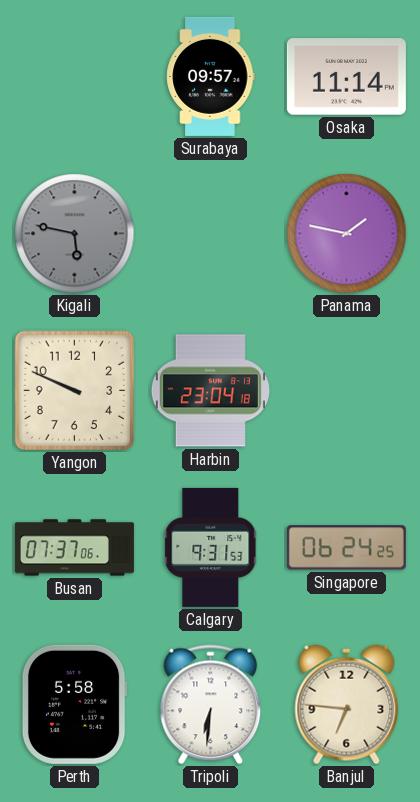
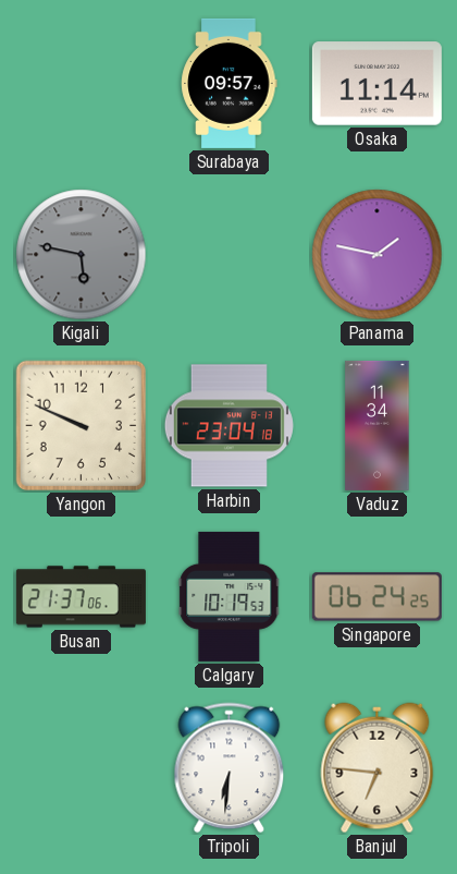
Vaduz: none -> 11:34 (378, 425)
Busan: 07:37 -> 21:37 (81, 597)
Calgary: 9:31 -> 10:19 (230, 596)
Perth: 5:58 -> none (74, 704)
